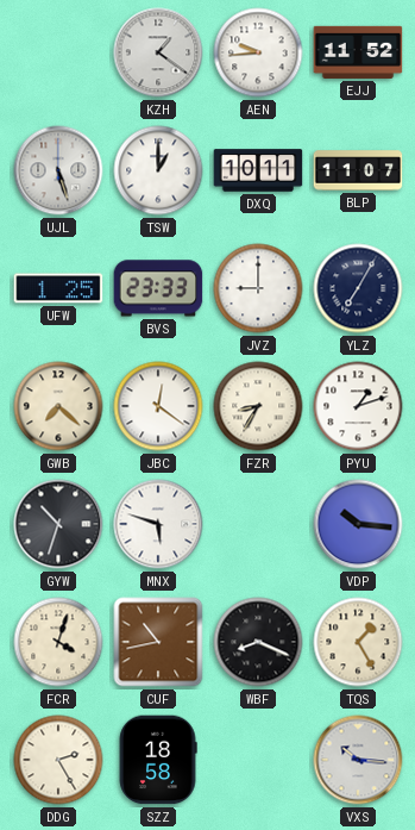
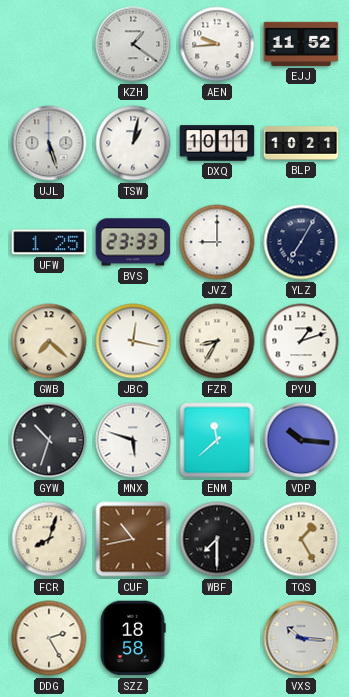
TSW: 1:00 -> 1:02 (133, 143)
BLP: 11:07 -> 10:21 (301, 143)
JBC: 12:21 -> 12:17 (133, 341)
ENM: none -> 11:38 (217, 440)
FCR: 4:03 -> 8:03 (49, 539)
WBF: 8:19 -> 7:30 (217, 539)
